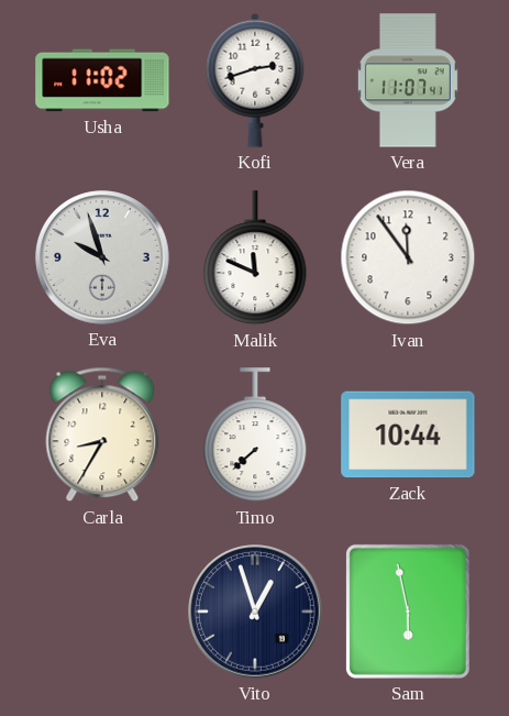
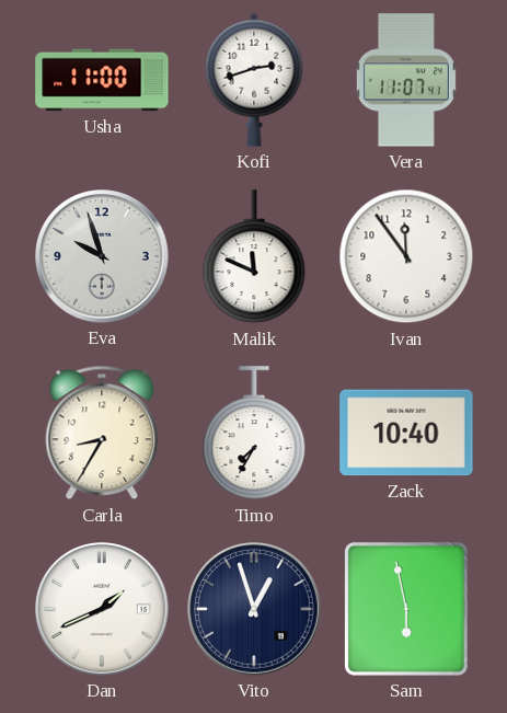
Usha: 11:02 -> 11:00 (102, 80)
Timo: 7:38 -> 7:35 (254, 434)
Zack: 10:44 -> 10:40 (406, 433)
Dan: none -> 1:41 (102, 609)
